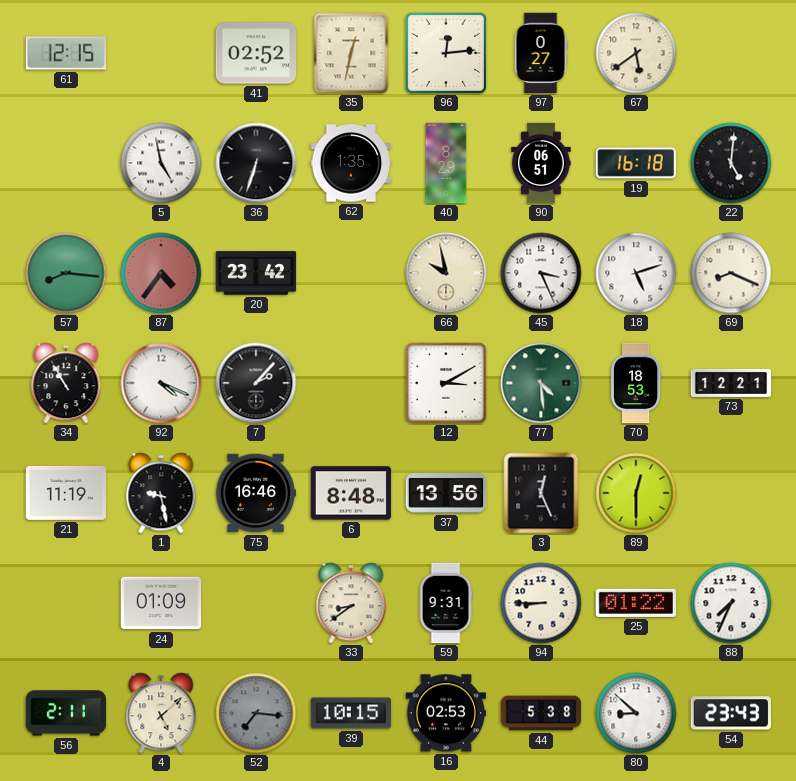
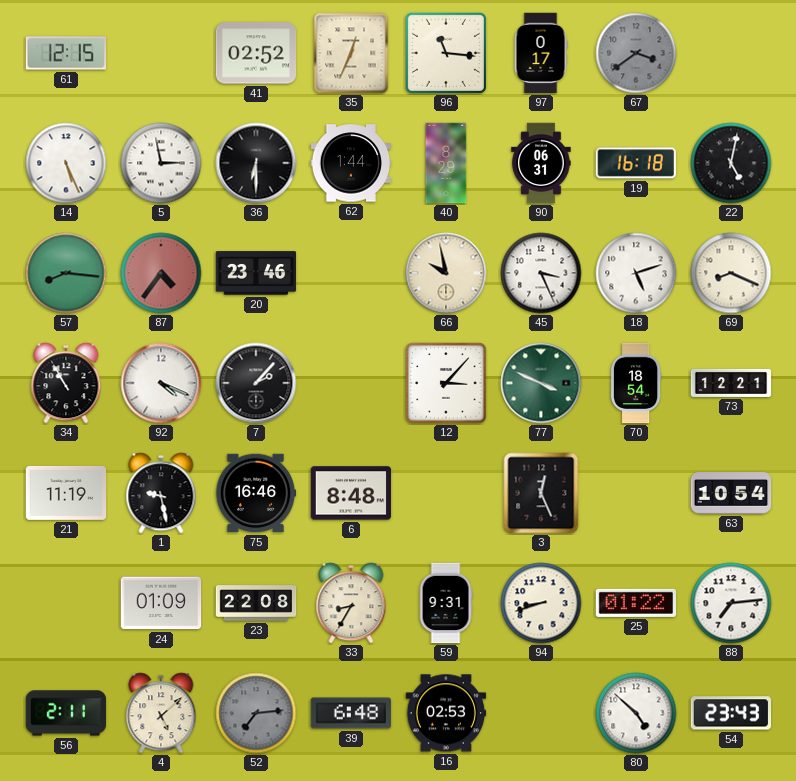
35: 12:32 -> 12:34 (351, 53)
96: 12:14 -> 11:16 (446, 53)
97: 0:27 -> 0:17 (541, 53)
67: 5:39 -> 3:39 (636, 53)
67 dial: cream -> grey (636, 53)
14: none -> 5:26 (66, 163)
5: 4:58 -> 2:58 (161, 163)
36: 6:33 -> 6:30 (256, 163)
62: 1:35 -> 1:44 (351, 163)
90: 06:51 -> 06:31 (541, 163)
22: 5:01 -> 5:02 (731, 163)
20: 23:42 -> 23:46 (256, 273)
12: 3:10 -> 3:07 (446, 383)
77: 4:29 -> 3:49 (541, 383)
70: 18:53 -> 18:54 (636, 383)
37: 13:56 -> none (446, 493)
89: 12:30 -> none (636, 493)
63: none -> 10:54 (731, 493)
23: none -> 22:08 (256, 603)
33: 8:39 -> 8:35 (351, 603)
94: 8:45 -> 8:42 (541, 603)
88: 7:34 -> 7:14 (731, 603)
52: 7:16 -> 7:14 (256, 713)
39: 10:15 -> 6:48 (351, 713)
44: 5:38 -> none (541, 713)
80: 8:52 -> 4:52 (636, 713)
